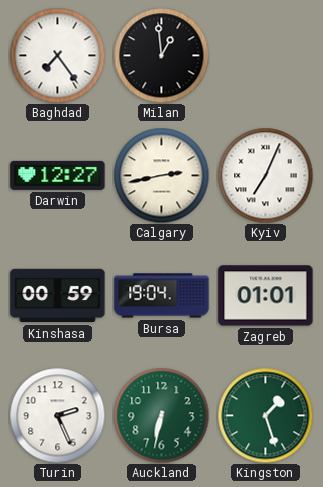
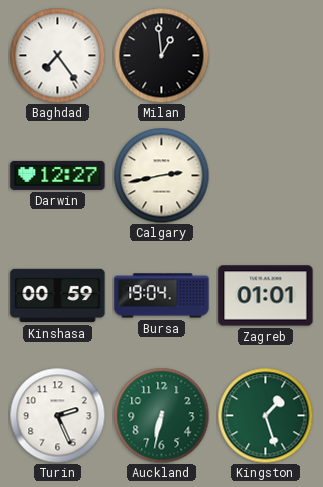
Kyiv: 7:04 -> none (265, 175)
